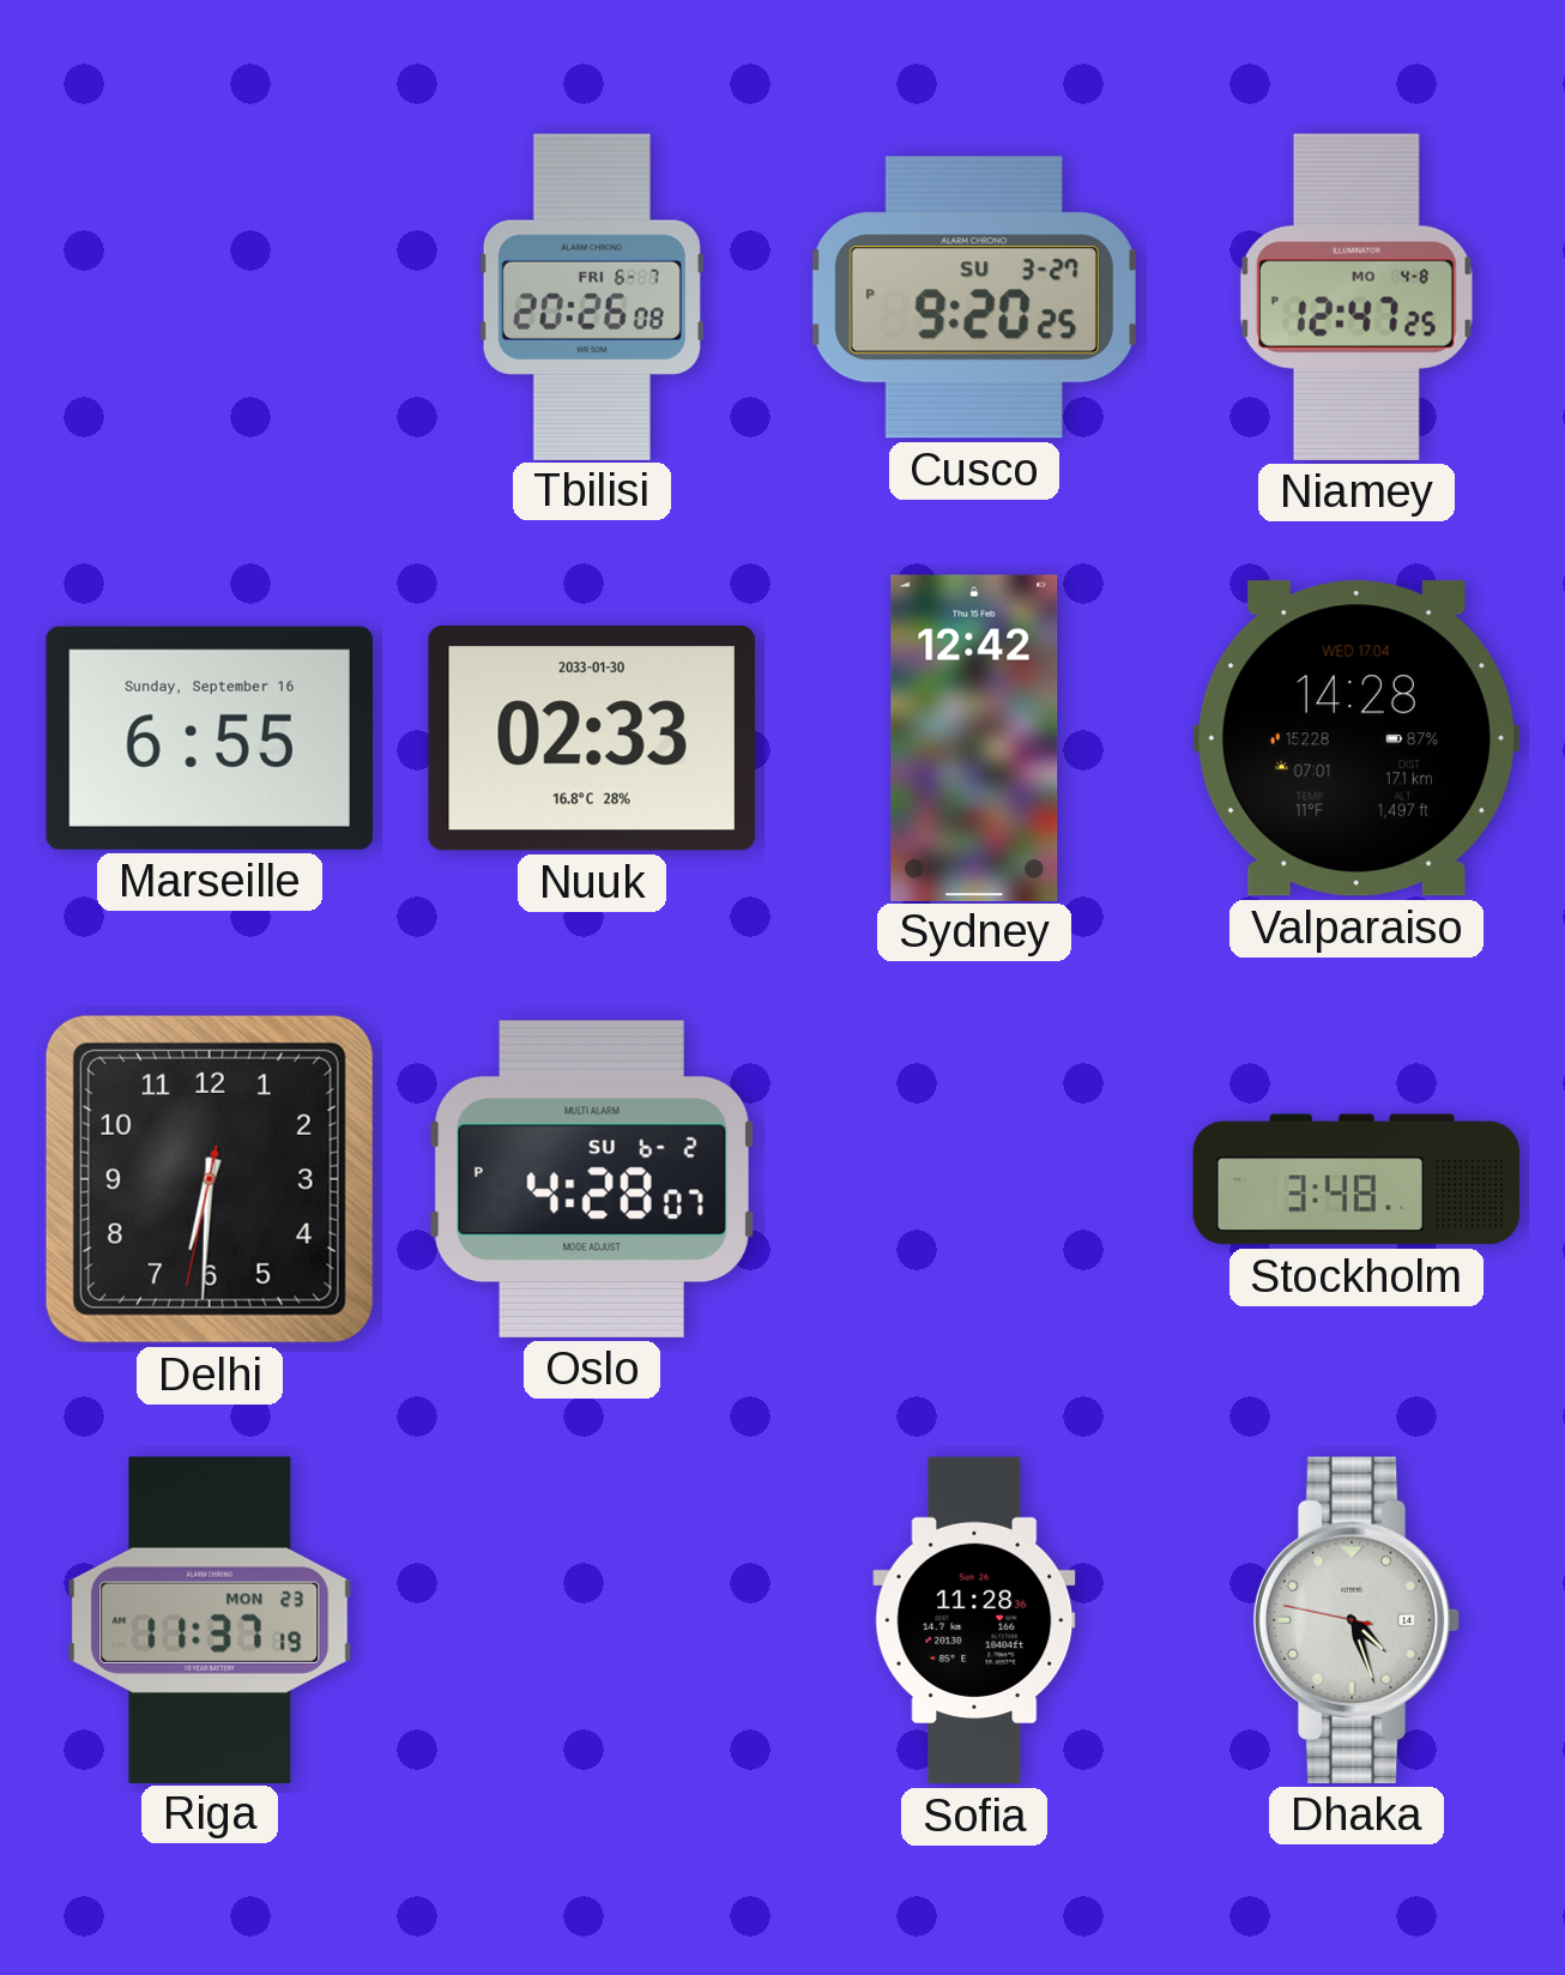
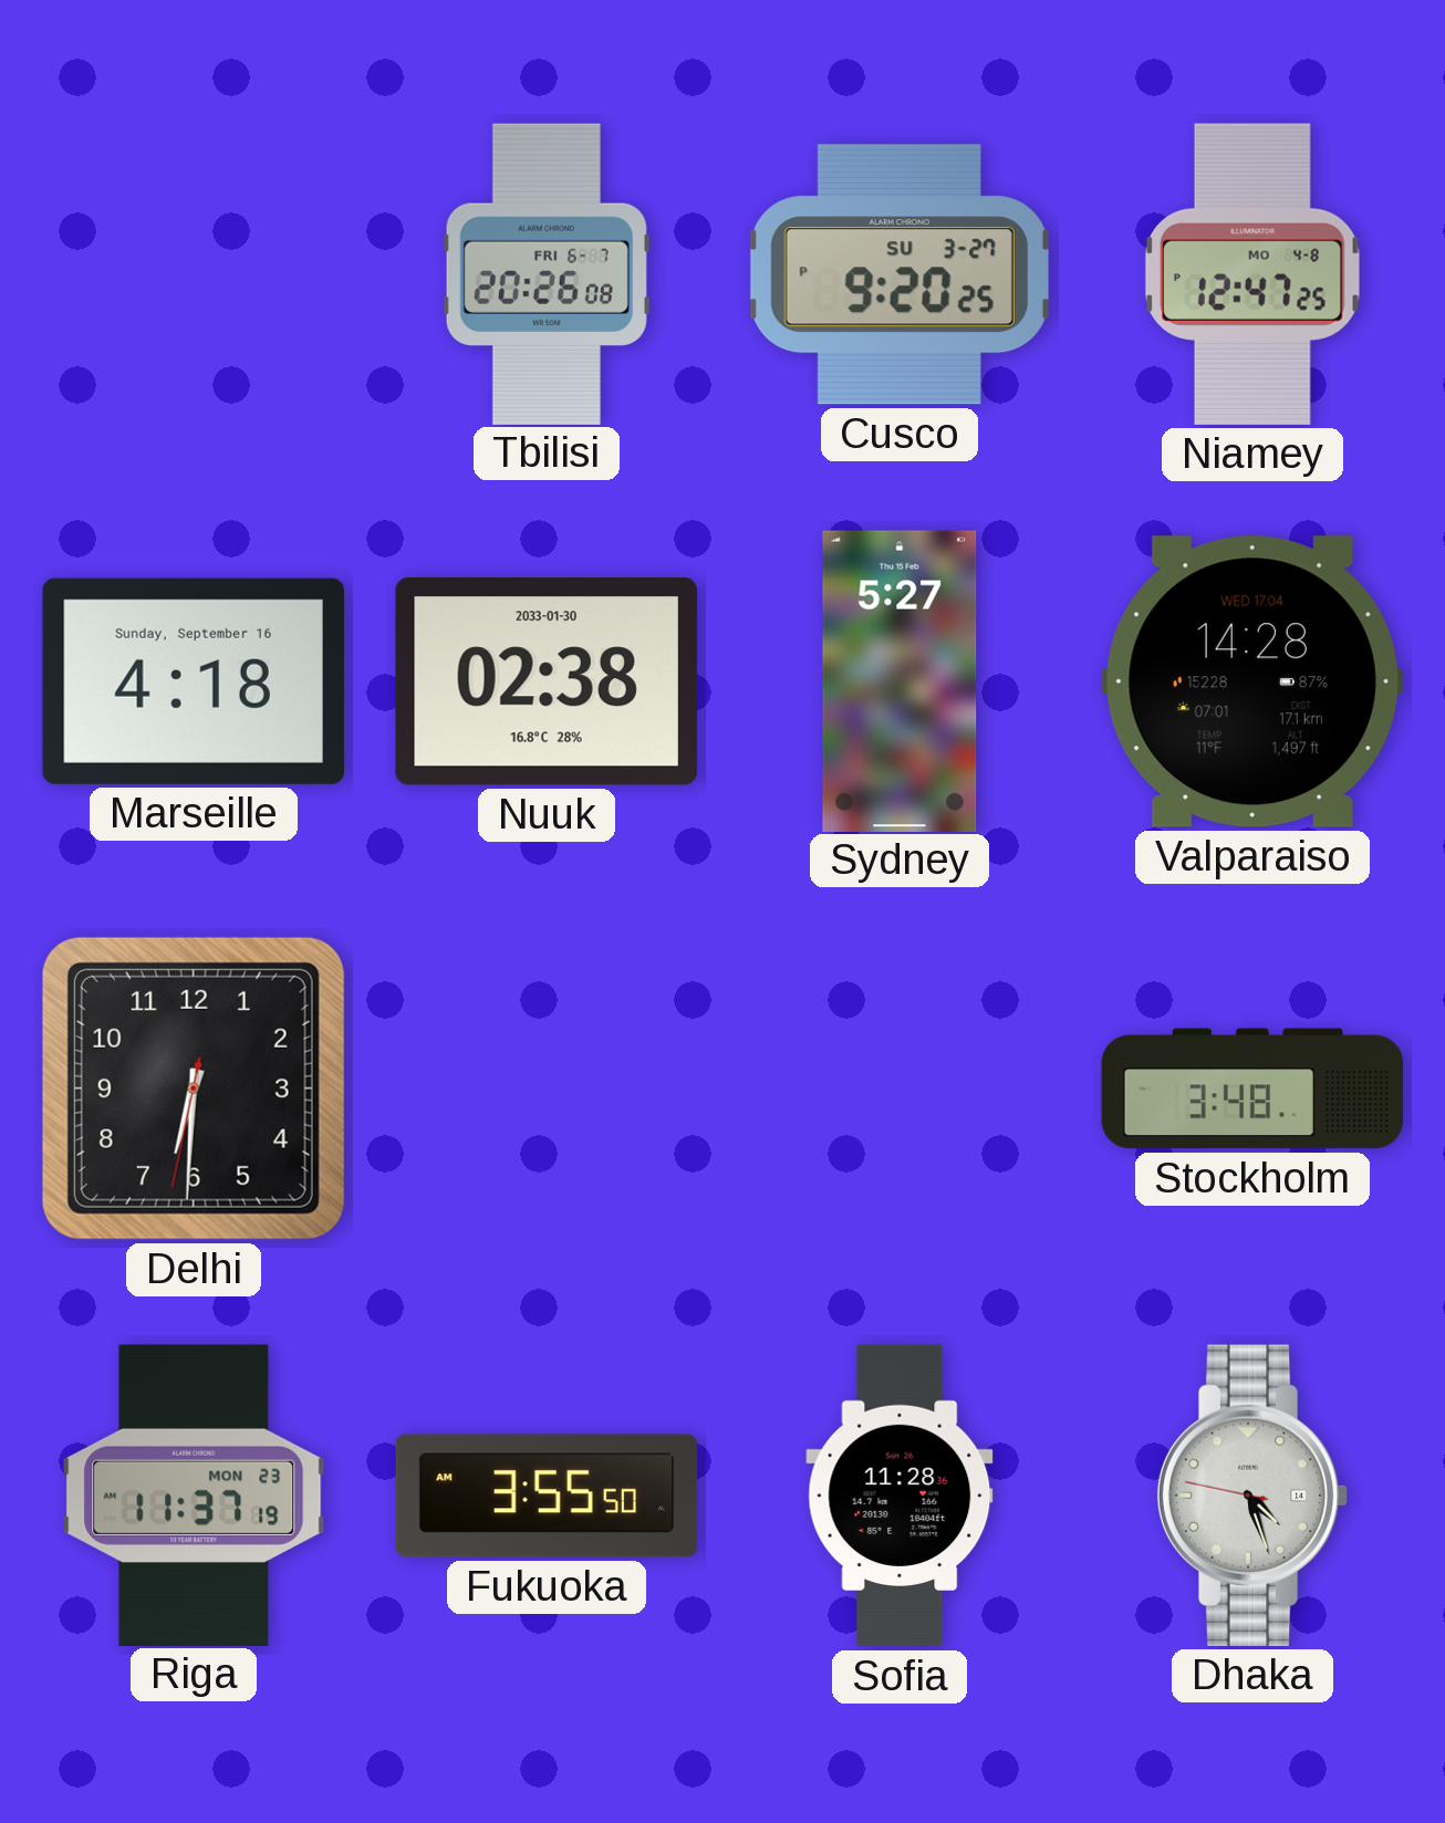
Marseille: 6:55 -> 4:18 (194, 681)
Nuuk: 02:33 -> 02:38 (547, 683)
Sydney: 12:42 -> 5:27 (900, 680)
Oslo: 4:28 -> none (592, 1179)
Fukuoka: none -> 3:55 (547, 1496)
